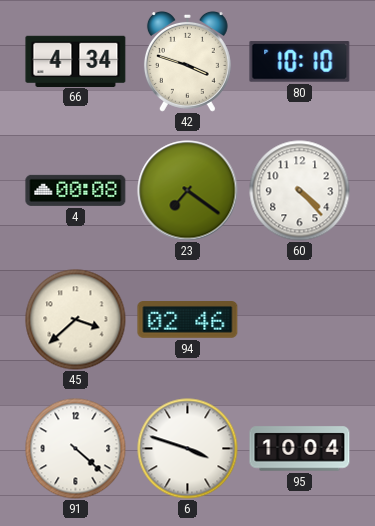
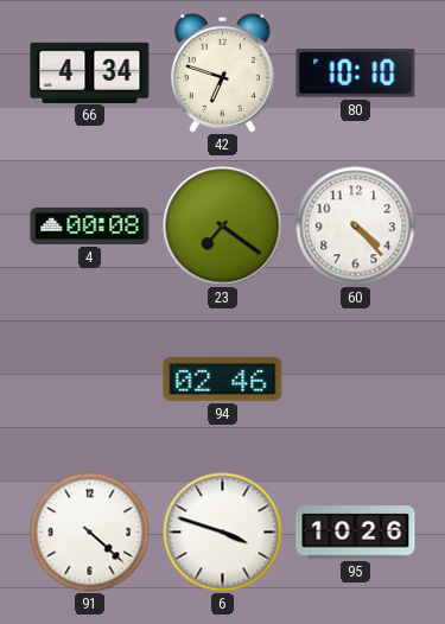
42: 3:48 -> 6:48 (222, 72)
45: 3:38 -> none (76, 320)
95: 10:04 -> 10:26 (356, 533)
